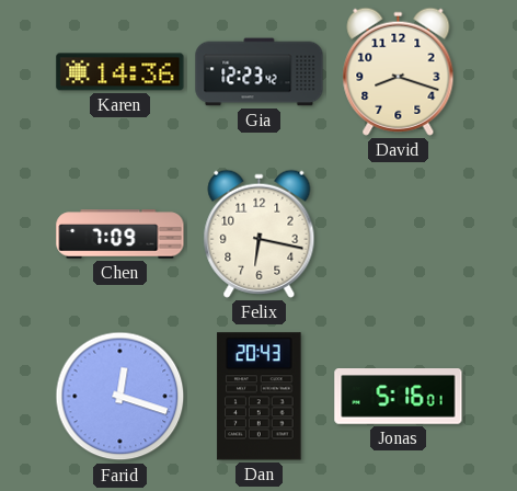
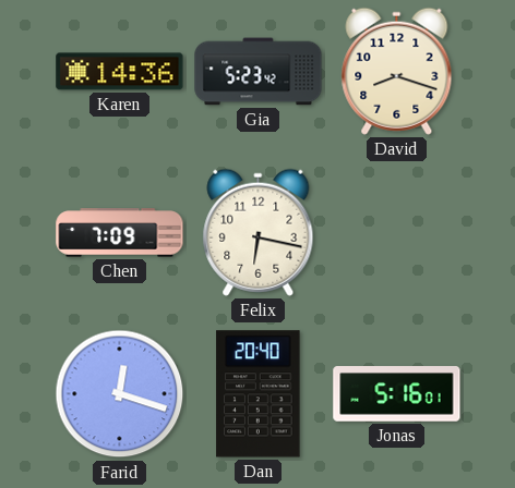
Gia: 12:23 -> 5:23 (259, 72)
Dan: 20:43 -> 20:40 (259, 394)
